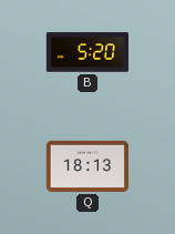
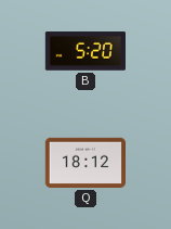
Q: 18:13 -> 18:12 (84, 163)
